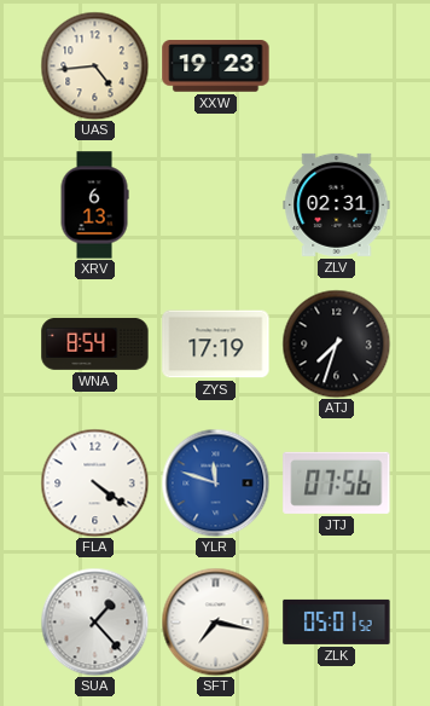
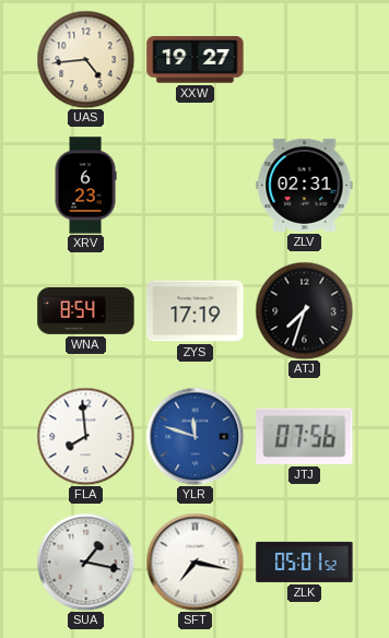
XXW: 19:23 -> 19:27 (196, 60)
XRV: 6:13 -> 6:23 (85, 186)
FLA: 4:21 -> 7:59 (85, 436)
SUA: 1:23 -> 1:17 (85, 562)
